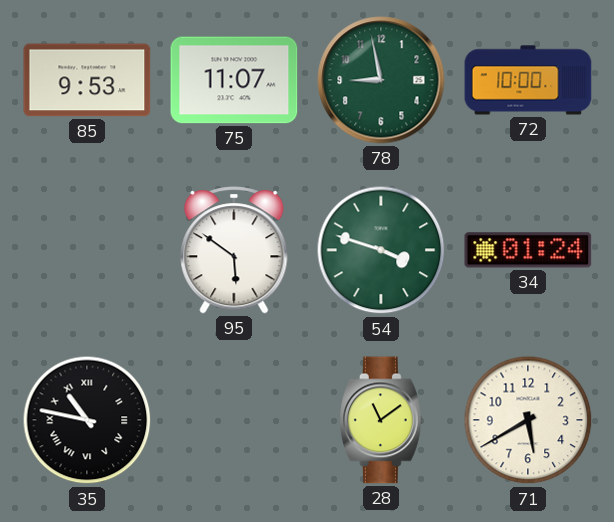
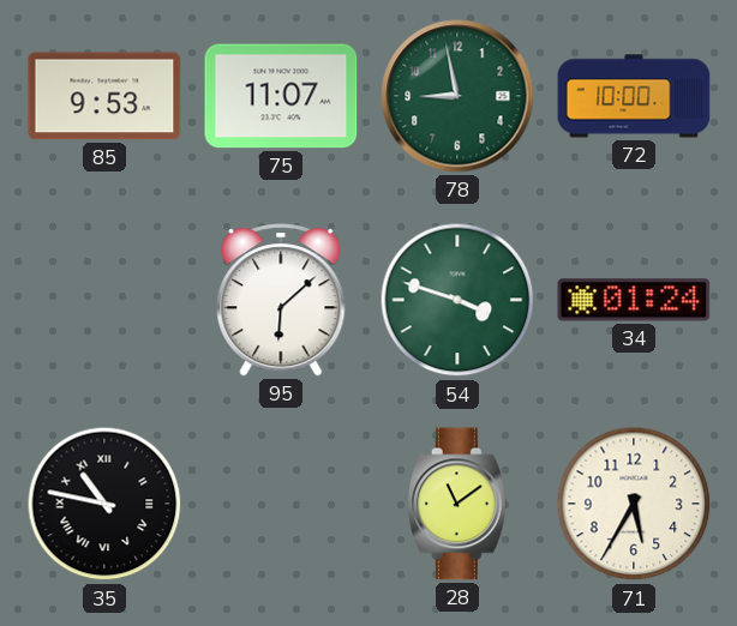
95: 5:51 -> 6:08 (281, 300)
71: 5:40 -> 5:35 (634, 504)
